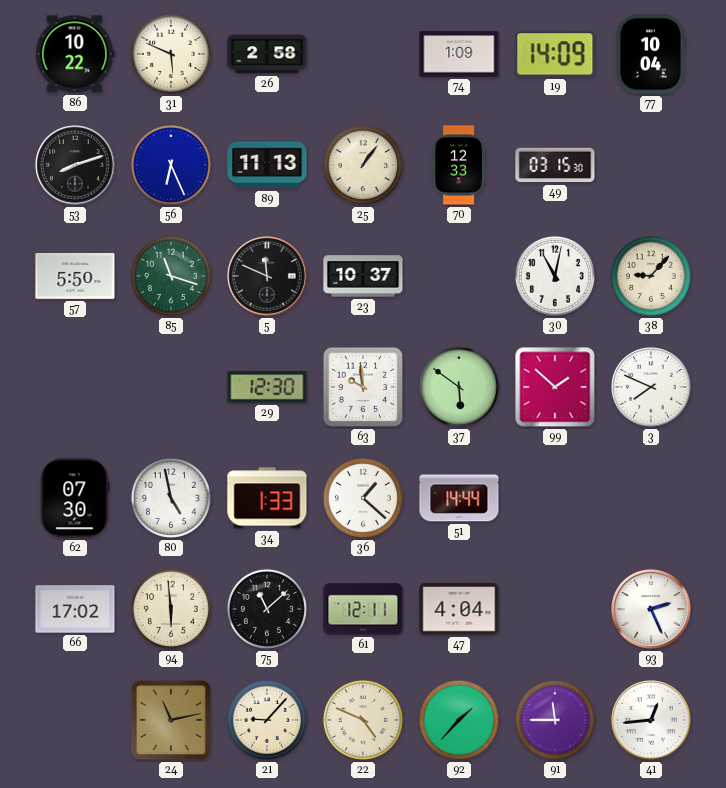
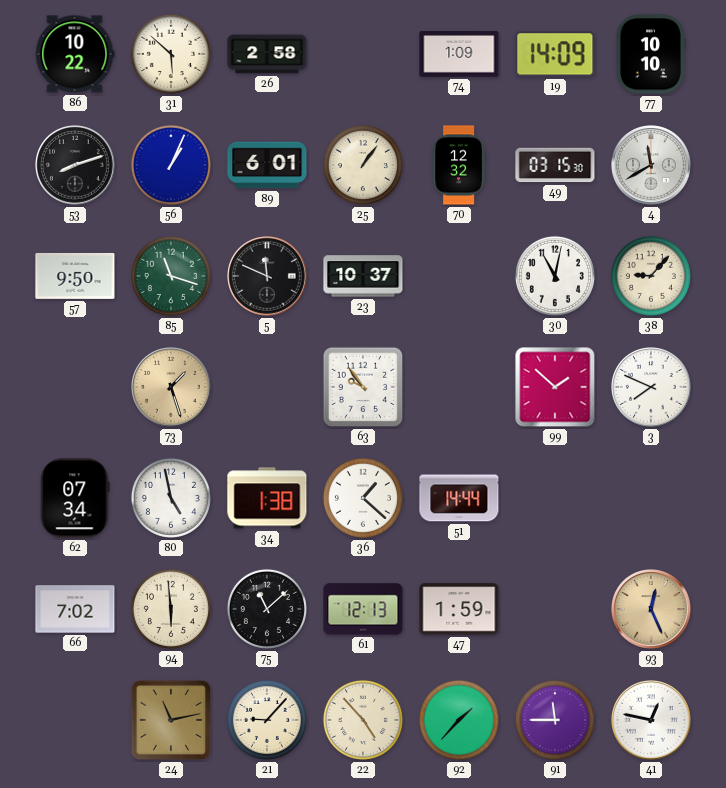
31: 5:49 -> 5:52 (171, 54)
77: 10:04 -> 10:10 (650, 54)
56: 6:26 -> 1:04 (171, 165)
89: 11:13 -> 6:01 (267, 165)
70: 12:33 -> 12:32 (459, 165)
4: none -> 11:40 (652, 166)
57: 5:50 -> 9:50 (75, 276)
73: none -> 1:27 (172, 388)
29: 12:30 -> none (267, 387)
63: 9:59 -> 9:54 (363, 387)
37: 5:51 -> none (459, 387)
62: 07:30 -> 07:34 (75, 498)
34: 1:33 -> 1:38 (267, 498)
66: 17:02 -> 7:02 (75, 609)
61: 12:11 -> 12:13 (363, 609)
47: 4:04 -> 1:59 (459, 609)
93: 2:26 -> 12:26 (652, 610)
93 dial: white -> champagne (652, 610)
22: 4:49 -> 4:53 (363, 720)
41: 12:44 -> 12:47 (652, 721)
